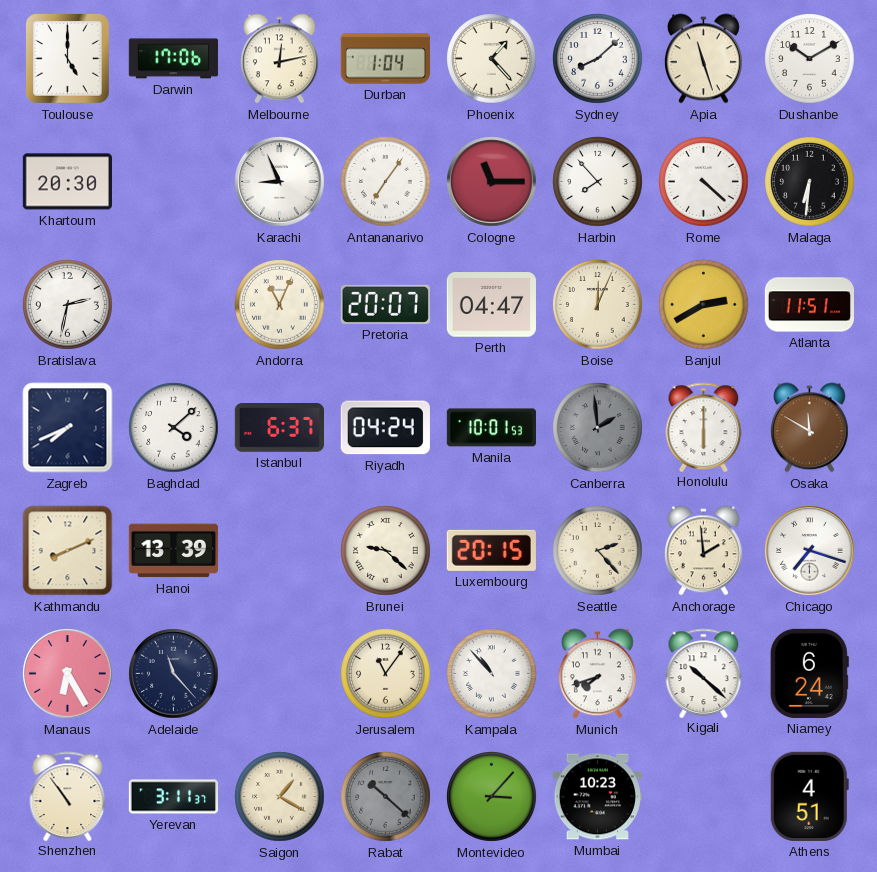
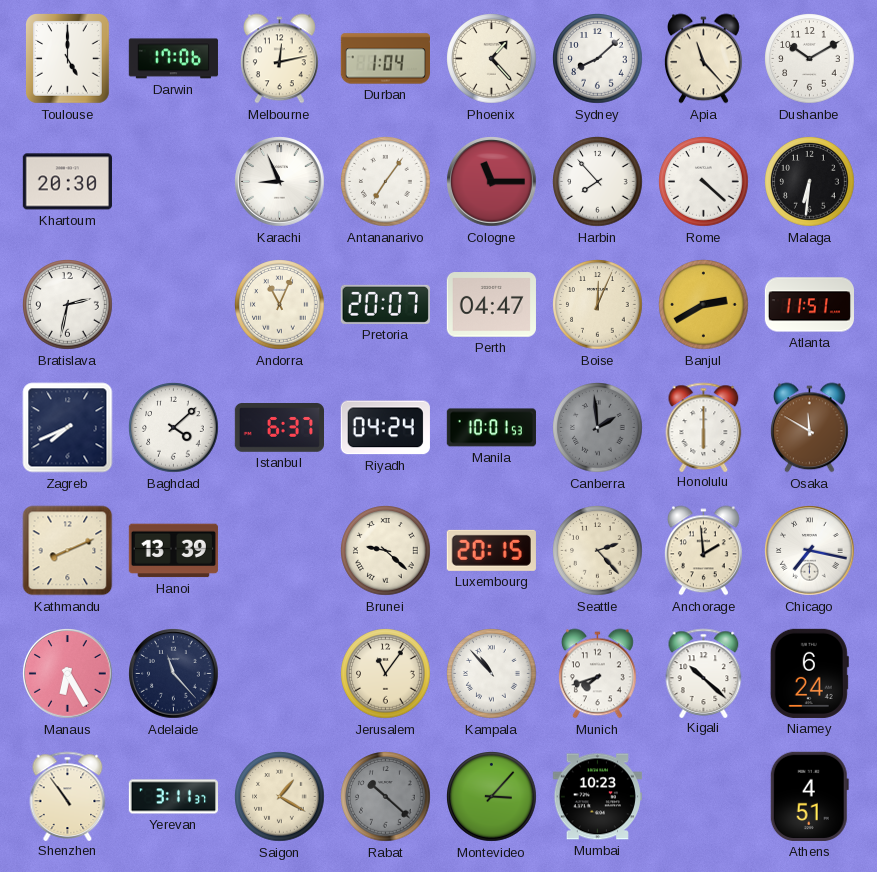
Apia: 11:27 -> 11:23 (703, 59)
Chicago: 7:18 -> 7:17 (810, 551)
